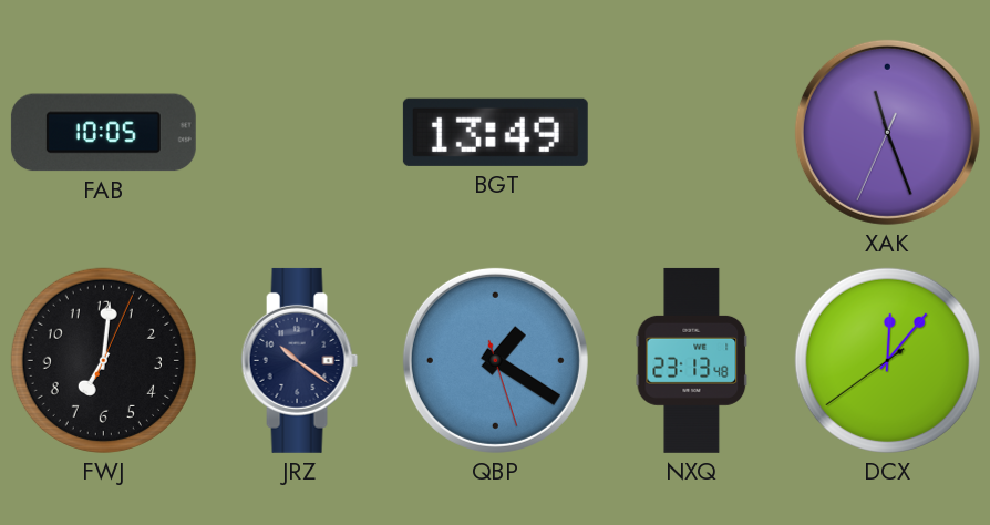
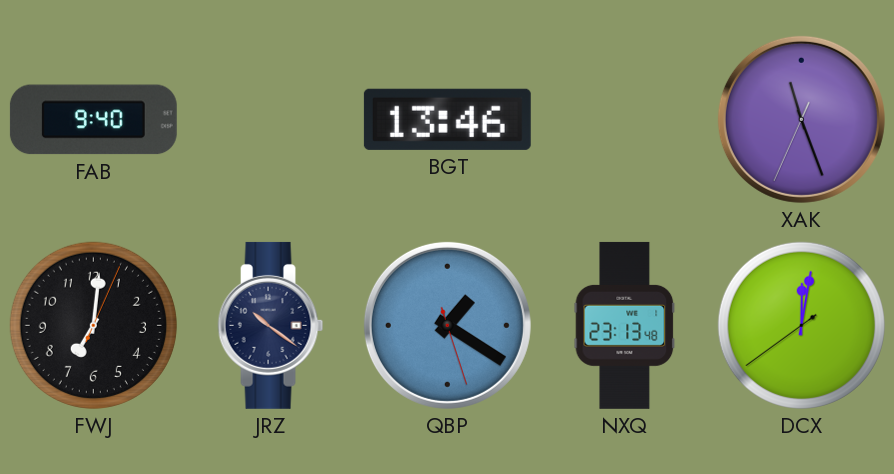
FAB: 10:05 -> 9:40 (93, 120)
BGT: 13:49 -> 13:46 (447, 119)
DCX: 12:06 -> 12:01 (801, 325)
